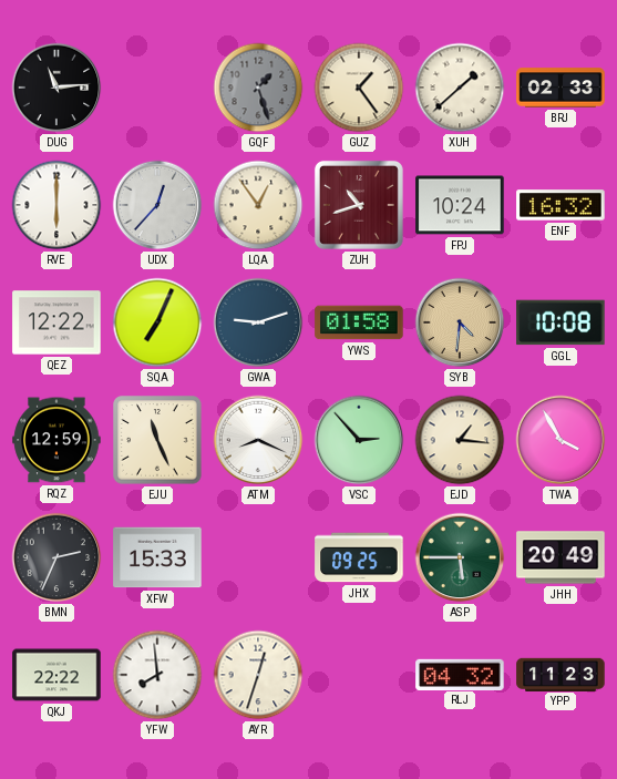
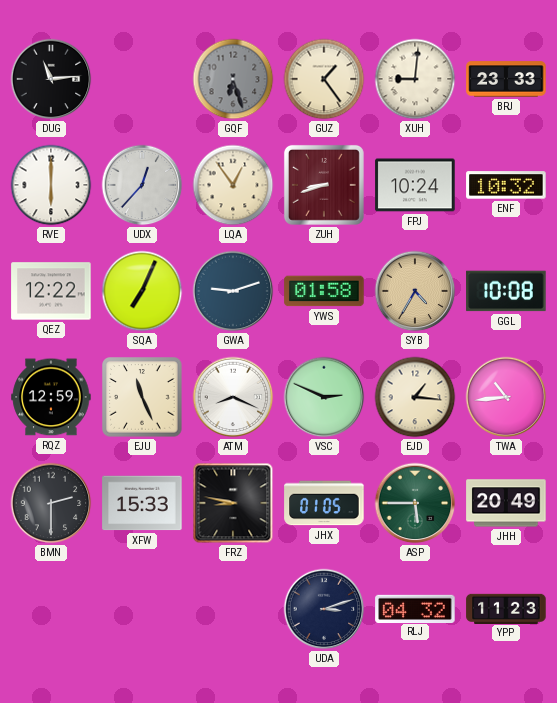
GQF: 1:27 -> 6:27 (233, 79)
XUH: 1:38 -> 9:01 (415, 79)
BRJ: 02:33 -> 23:33 (506, 79)
ZUH: 10:42 -> 8:42 (324, 185)
ENF: 16:32 -> 10:32 (506, 185)
SYB: 4:31 -> 4:35 (415, 291)
VSC: 2:53 -> 2:49 (324, 397)
TWA: 3:55 -> 10:44 (506, 397)
BMN: 2:34 -> 2:30 (51, 503)
FRZ: none -> 8:47 (233, 503)
JHX: 09:25 -> 01:05 (324, 503)
QKJ: 22:22 -> none (56, 675)
YFW: 7:59 -> none (157, 675)
AYR: 12:33 -> none (258, 675)
UDA: none -> 3:12 (324, 609)
